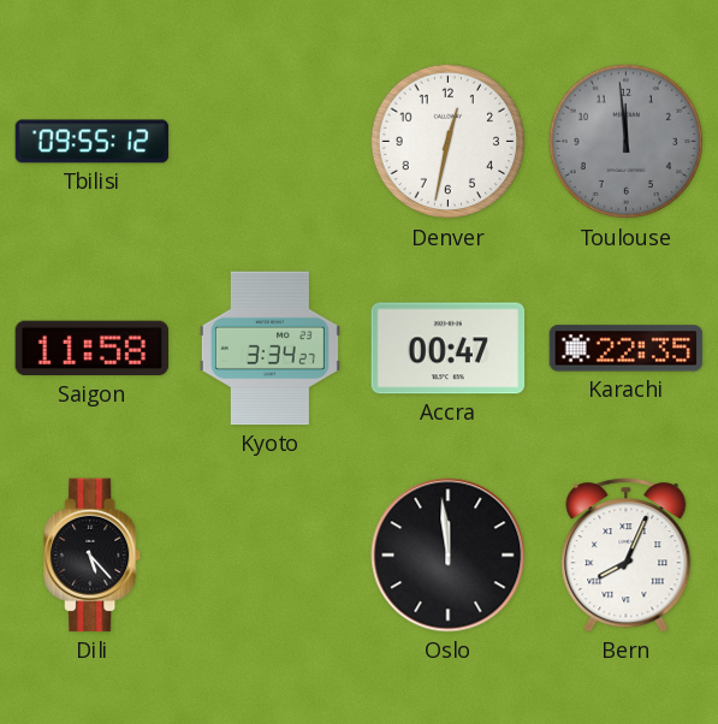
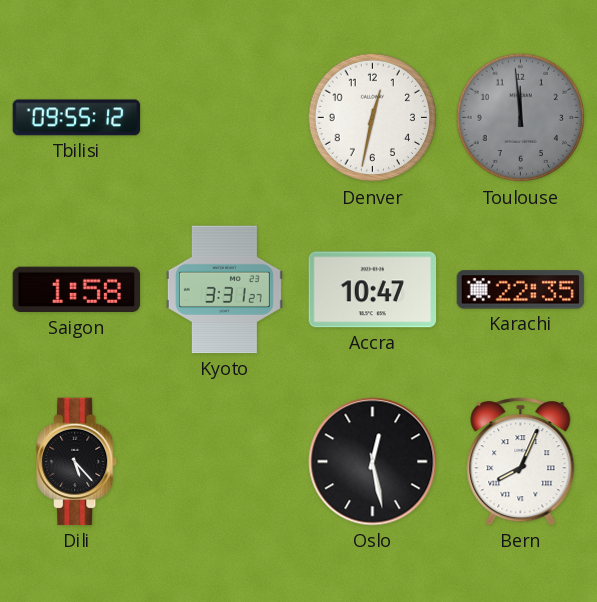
Saigon: 11:58 -> 1:58 (77, 290)
Kyoto: 3:34 -> 3:31 (224, 290)
Accra: 00:47 -> 10:47 (373, 290)
Oslo: 11:59 -> 12:28 (373, 462)
